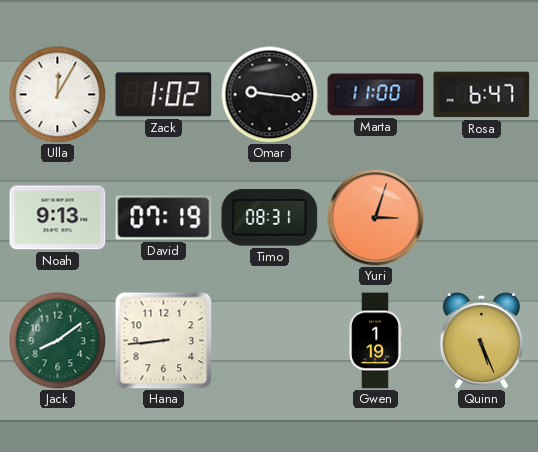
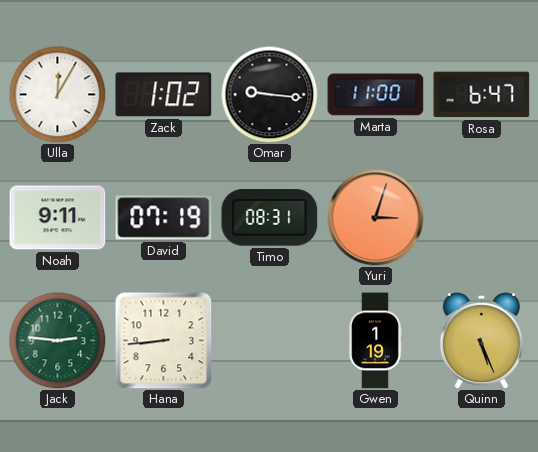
Noah: 9:13 -> 9:11 (58, 218)
Jack: 8:09 -> 2:46 (57, 340)
